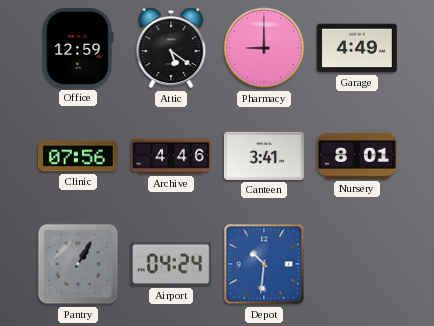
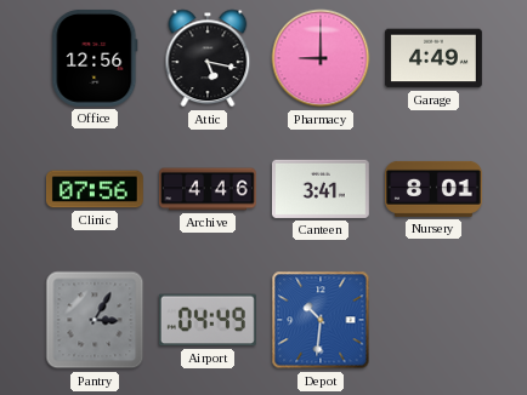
Office: 12:59 -> 12:56 (95, 58)
Attic: 5:21 -> 5:17 (208, 58)
Pantry: 1:05 -> 3:05 (95, 320)
Airport: 04:24 -> 04:49 (208, 320)
